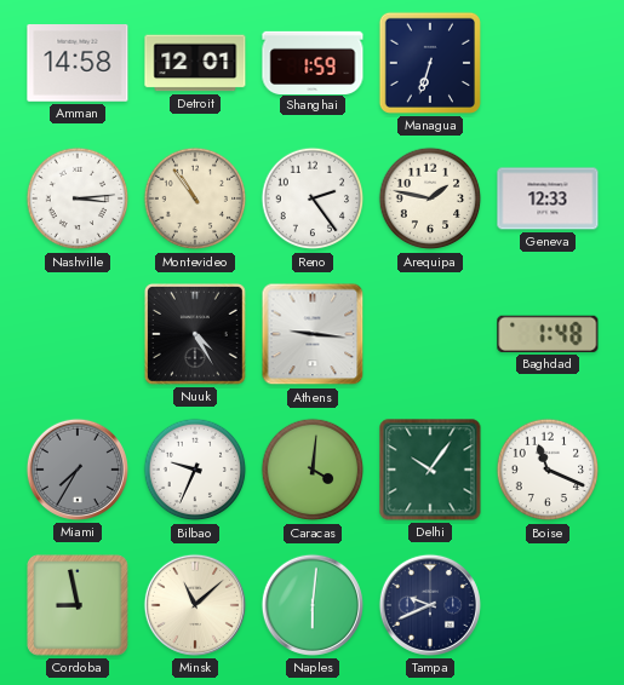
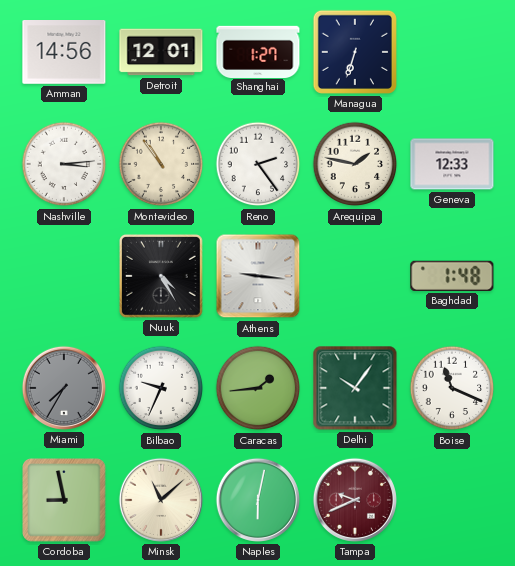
Amman: 14:58 -> 14:56 (64, 53)
Shanghai: 1:59 -> 1:27 (258, 51)
Caracas: 4:01 -> 1:44 (258, 388)
Naples: 6:01 -> 6:02 (258, 500)
Tampa dial: navy -> burgundy (355, 500)
